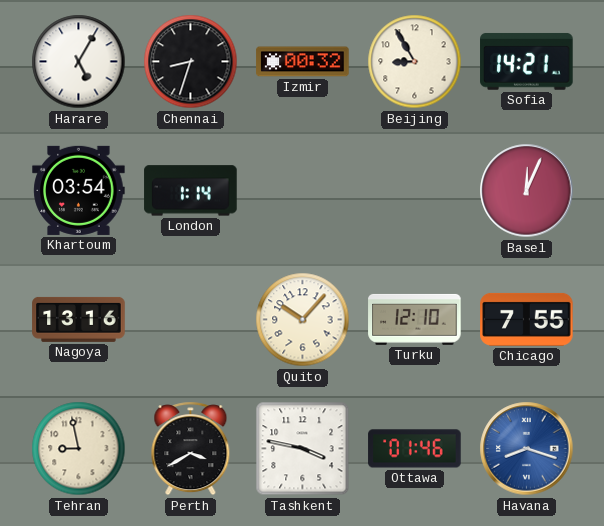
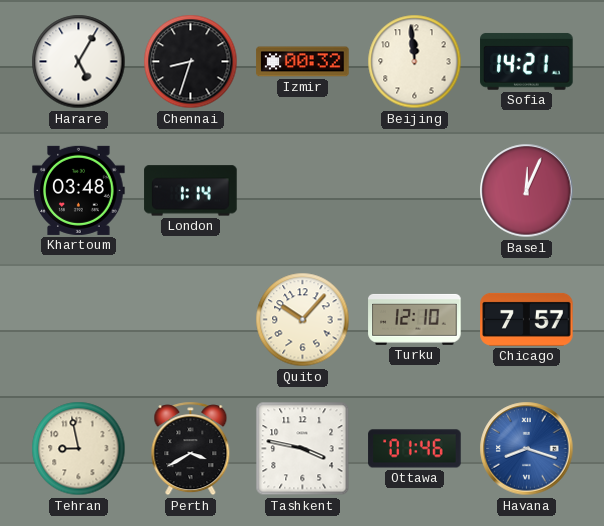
Beijing: 8:55 -> 11:59 (415, 62)
Khartoum: 03:54 -> 03:48 (79, 190)
Nagoya: 13:16 -> none (79, 319)
Chicago: 7:55 -> 7:57 (527, 319)
